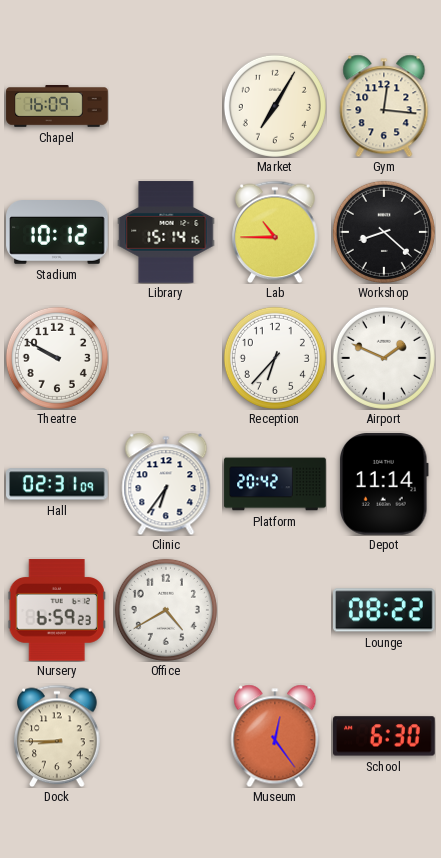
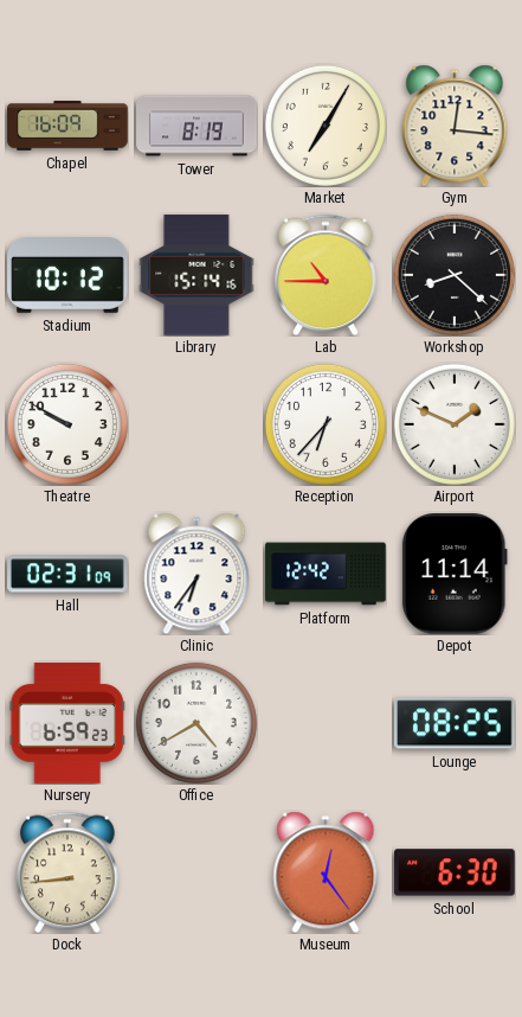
Tower: none -> 8:19 (196, 126)
Platform: 20:42 -> 12:42 (326, 574)
Lounge: 08:22 -> 08:25 (456, 723)
Dock: 8:45 -> 8:44 (67, 872)
